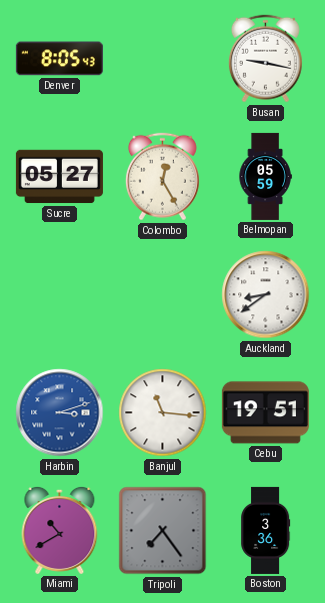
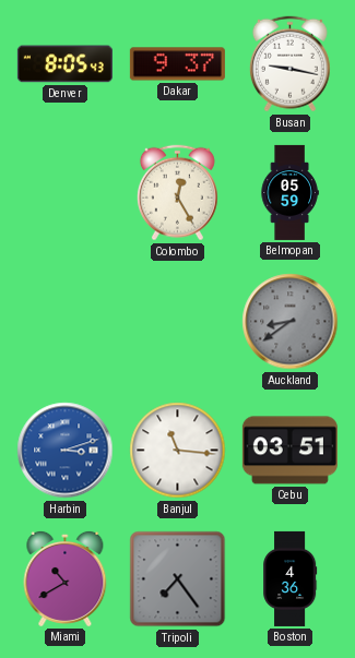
Dakar: none -> 9:37 (177, 64)
Sucre: 05:27 -> none (59, 177)
Auckland dial: white -> grey (291, 322)
Cebu: 19:51 -> 03:51 (289, 451)
Boston: 3:36 -> 4:36 (291, 578)
